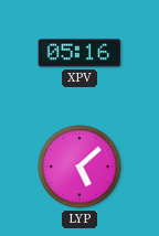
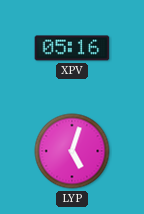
LYP: 5:08 -> 5:03 (72, 151)
